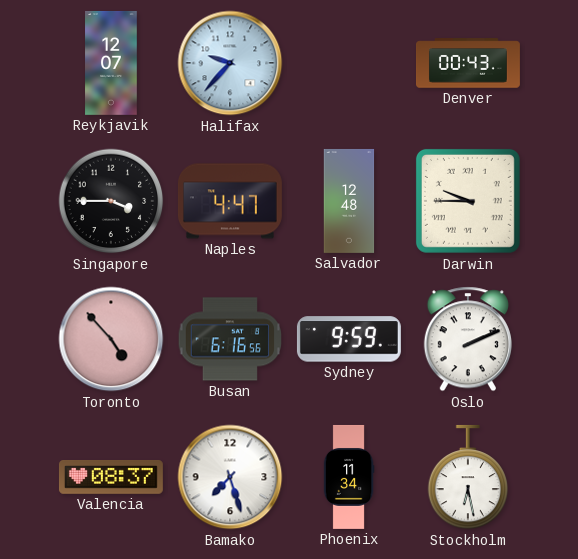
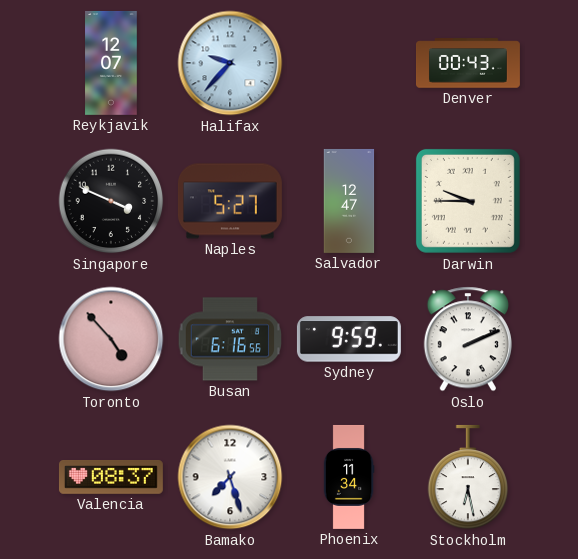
Singapore: 3:45 -> 3:49 (111, 201)
Naples: 4:47 -> 5:27 (230, 201)
Salvador: 12:48 -> 12:47 (349, 201)
